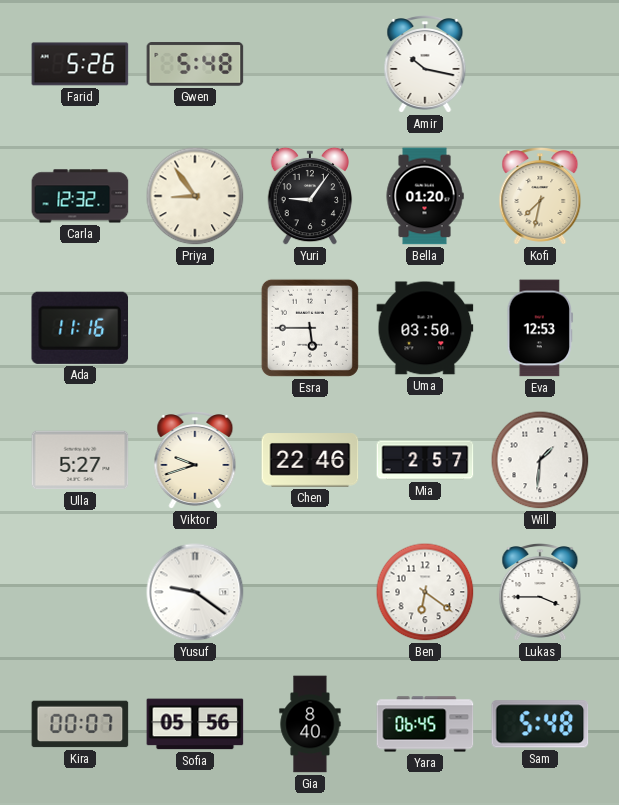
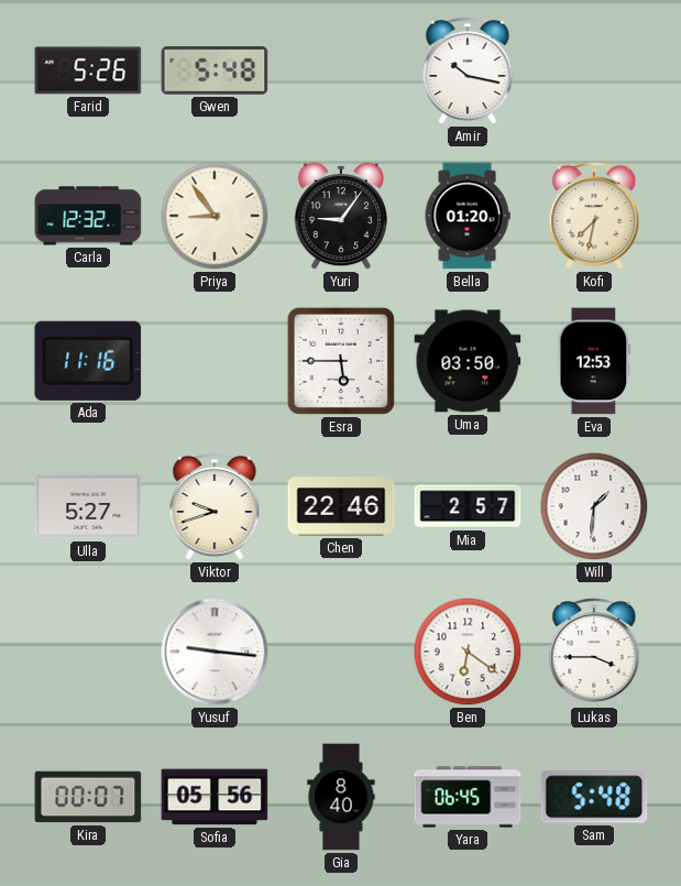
Yusuf: 9:21 -> 9:16 (215, 652)
